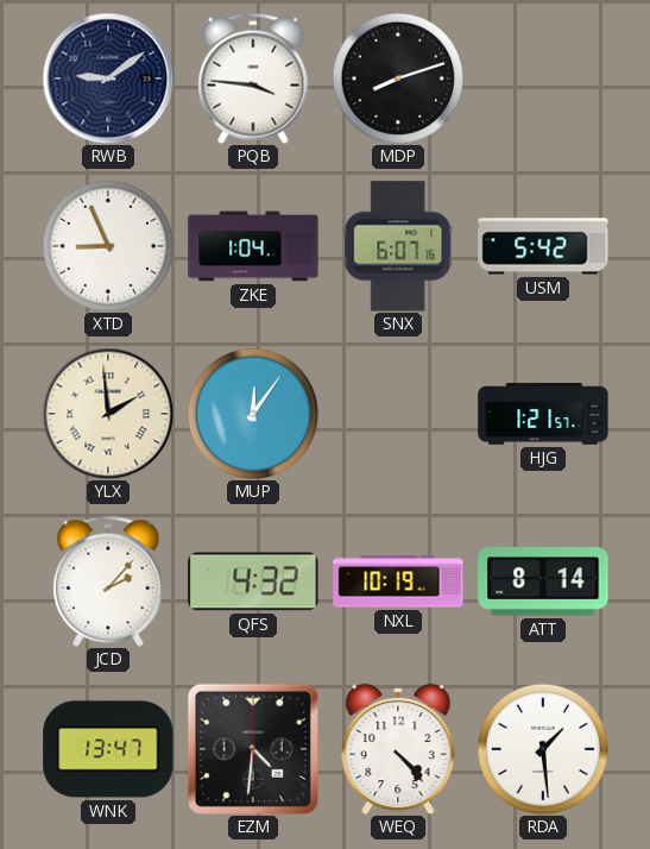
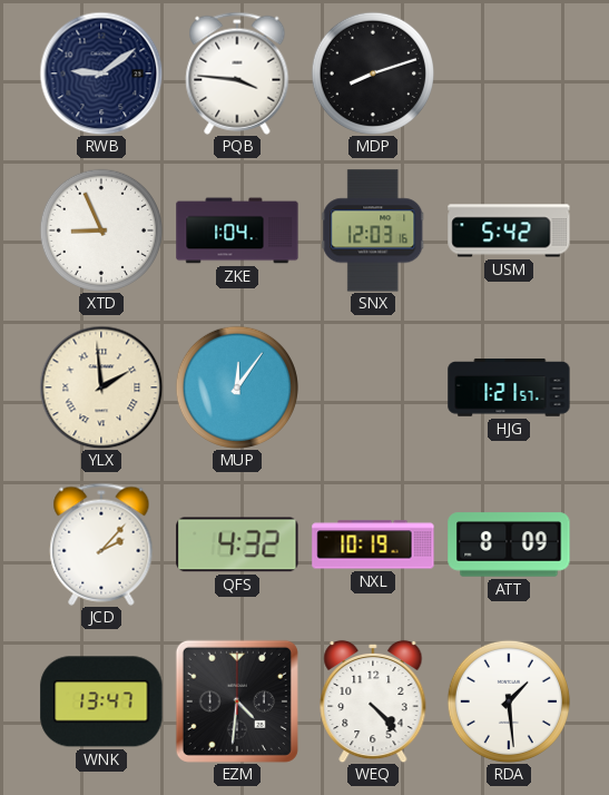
SNX: 6:07 -> 12:03 (373, 230)
ATT: 8:14 -> 8:09 (509, 544)
